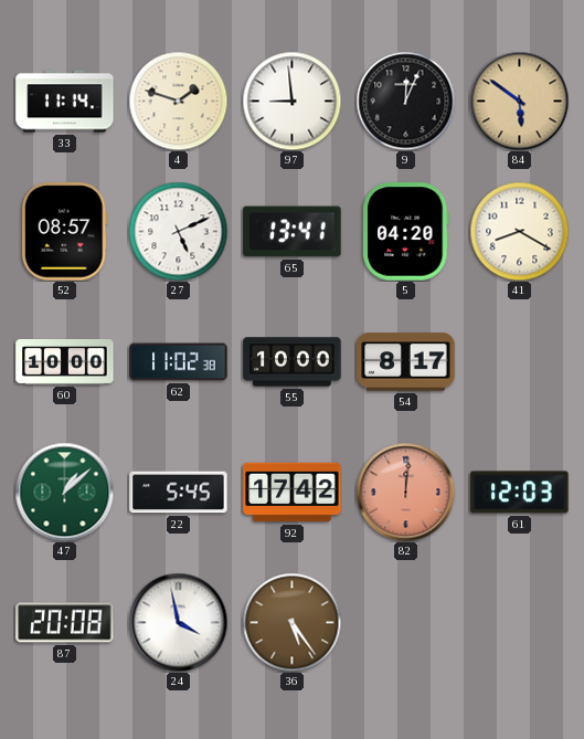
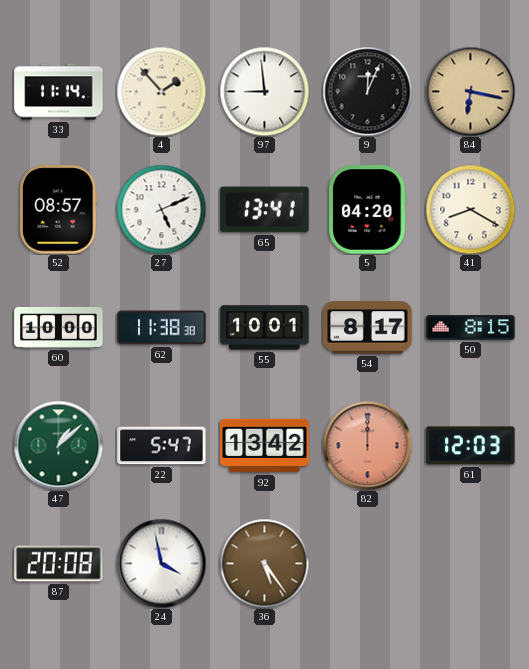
4: 1:48 -> 1:53 (161, 91)
84: 5:51 -> 6:17 (470, 91)
62: 11:02 -> 11:38 (162, 328)
55: 10:00 -> 10:01 (265, 328)
50: none -> 8:15 (471, 328)
22: 5:45 -> 5:47 (162, 446)
92: 17:42 -> 13:42 (265, 446)
82: 12:01 -> 12:00 (367, 445)
